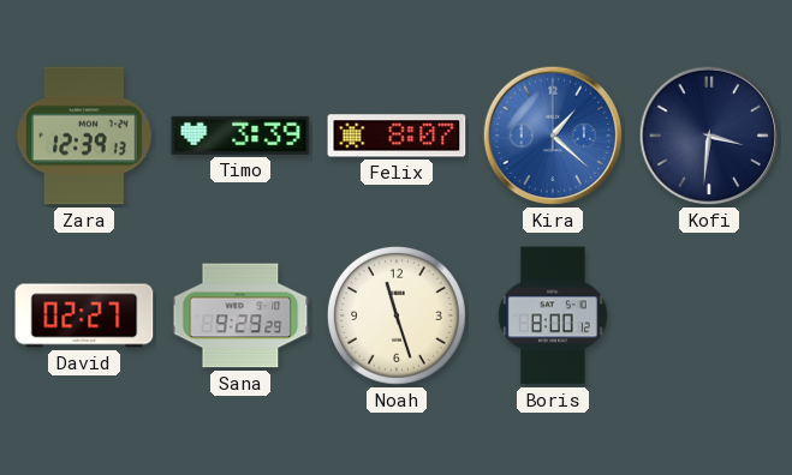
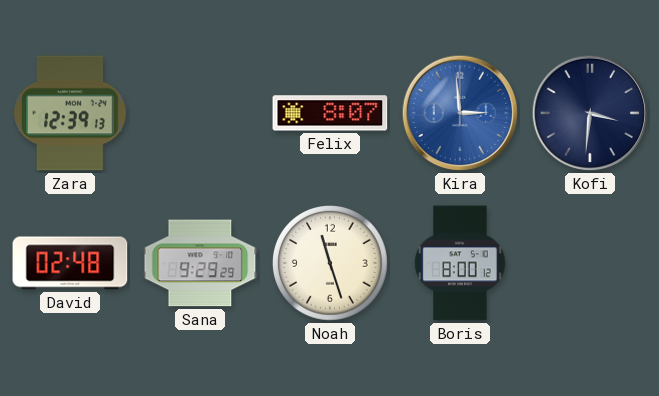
Timo: 3:39 -> none (240, 136)
Kira: 1:22 -> 2:59 (460, 113)
David: 02:27 -> 02:48 (70, 263)
